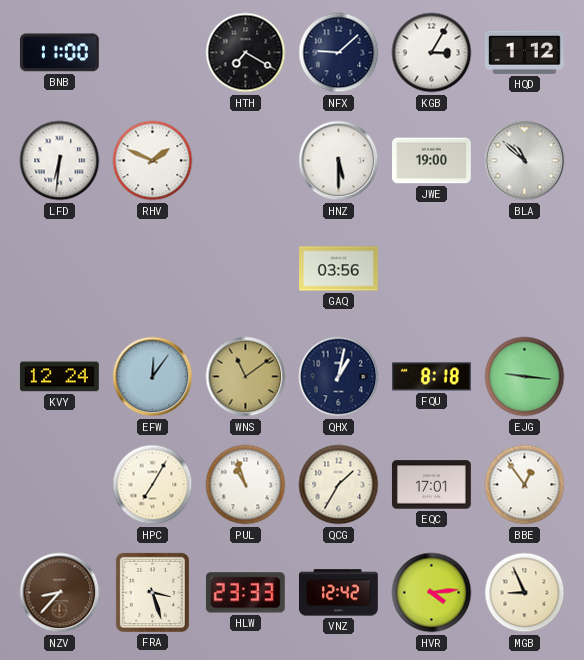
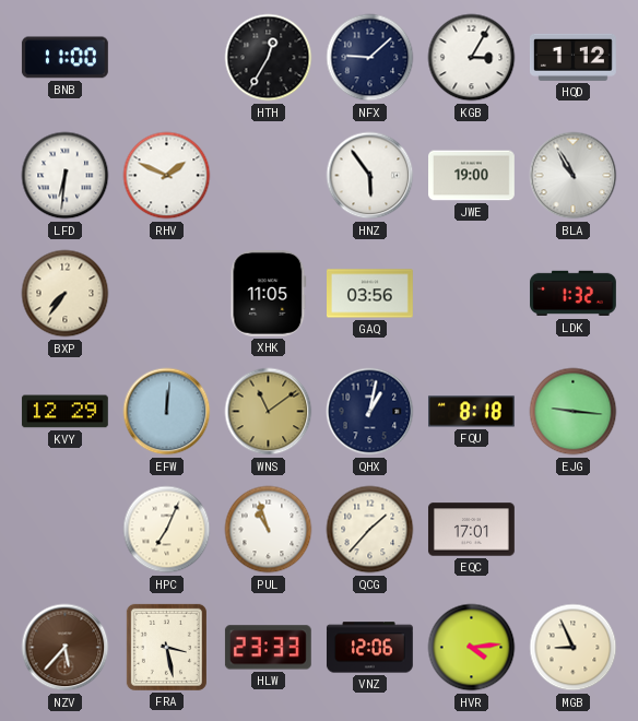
HTH: 7:20 -> 12:35 (269, 58)
HNZ: 5:30 -> 5:54 (370, 176)
BLA: 10:52 -> 10:55 (574, 176)
BXP: none -> 7:36 (66, 294)
XHK: none -> 11:05 (269, 293)
LDK: none -> 1:32 (574, 294)
KVY: 12:24 -> 12:29 (64, 412)
EFW: 12:06 -> 12:01 (167, 412)
HPC: 7:05 -> 7:04 (167, 530)
QCG: 1:35 -> 1:37 (370, 530)
BBE: 12:54 -> none (525, 485)
NZV: 8:37 -> 5:37 (66, 648)
FRA: 3:27 -> 3:28 (166, 647)
VNZ: 12:42 -> 12:06 (369, 648)
